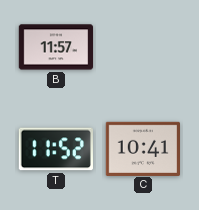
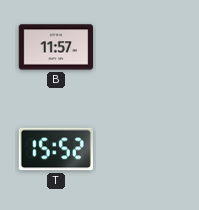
T: 11:52 -> 15:52 (55, 149)
C: 10:41 -> none (142, 148)
